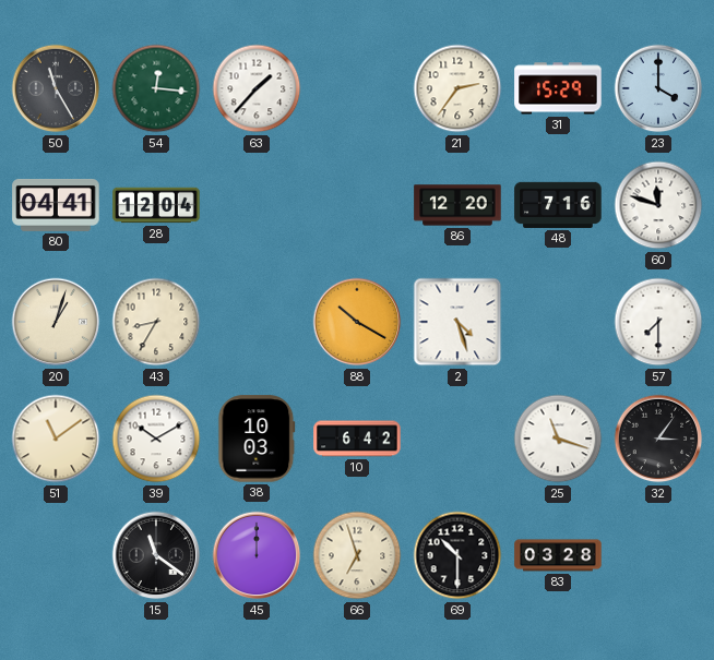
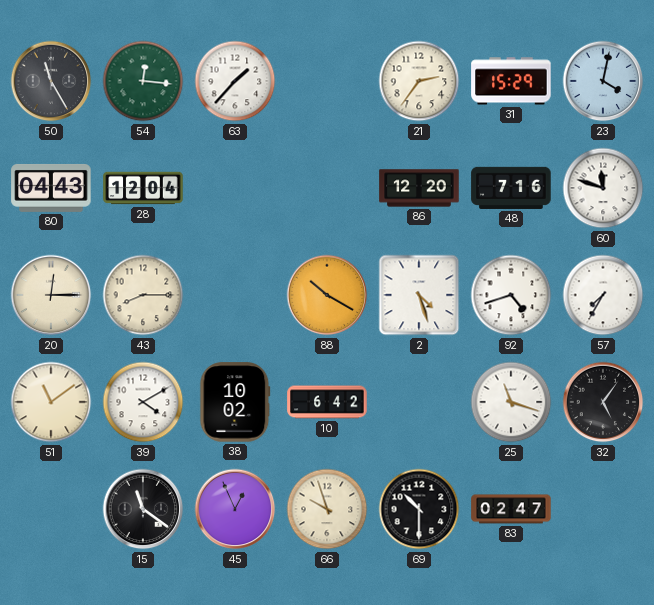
23: 4:00 -> 4:02 (603, 81)
80: 04:41 -> 04:43 (51, 188)
20: 1:03 -> 12:15 (51, 295)
43: 8:35 -> 8:15 (143, 295)
92: none -> 4:42 (511, 295)
57: 7:30 -> 7:35 (603, 295)
39: 10:10 -> 4:10 (143, 402)
38: 10:03 -> 10:02 (235, 402)
32: 3:06 -> 5:06 (603, 402)
45: 12:00 -> 12:56 (235, 509)
66: 6:57 -> 9:57 (327, 509)
83: 03:28 -> 02:47 (511, 509)
